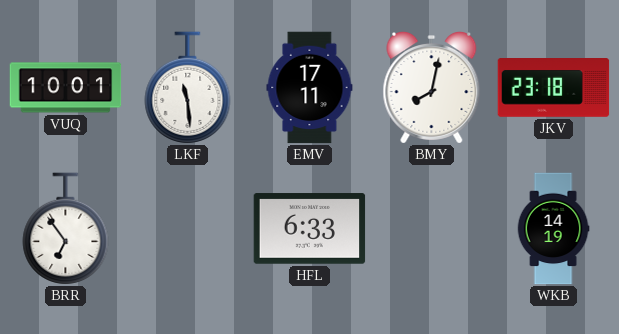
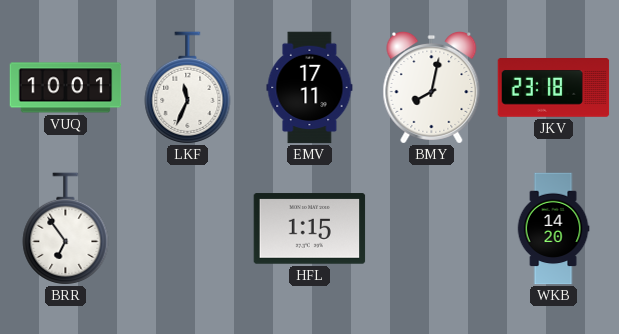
LKF: 11:29 -> 11:34 (188, 88)
HFL: 6:33 -> 1:15 (310, 229)
WKB: 14:19 -> 14:20 (553, 229)
